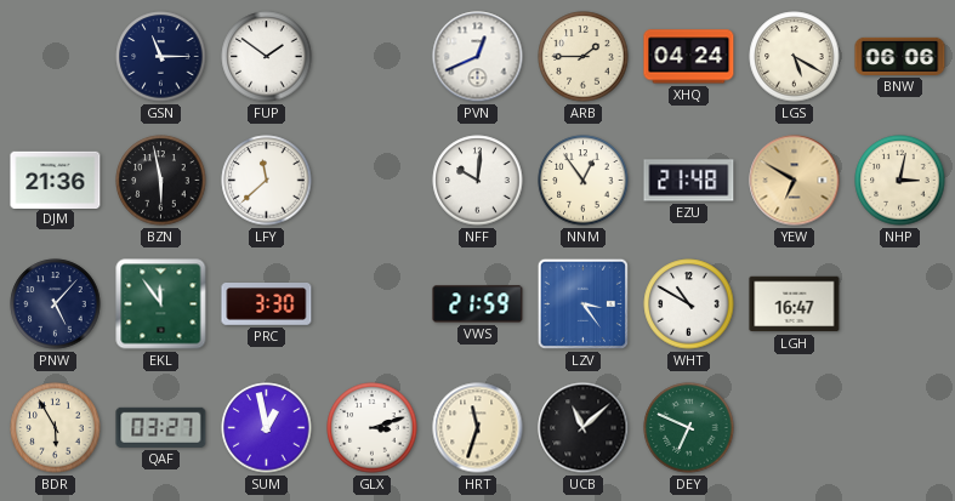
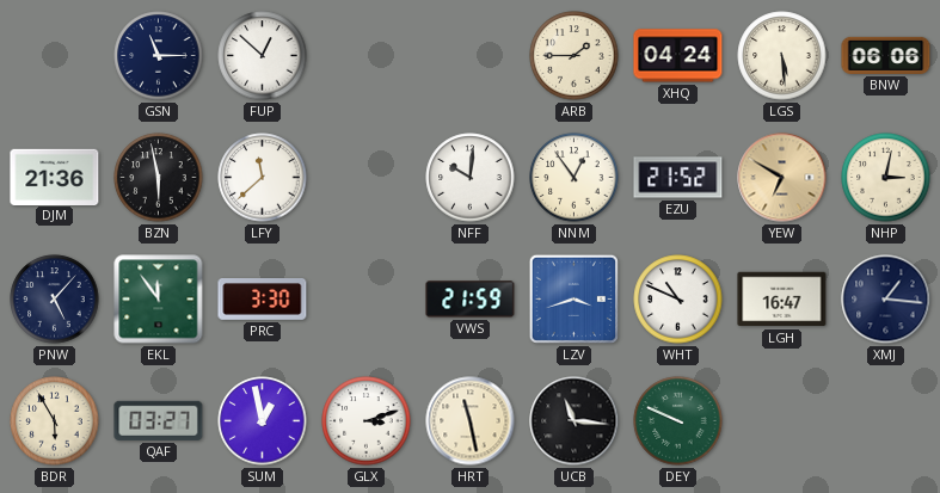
FUP: 1:51 -> 12:52 (263, 56)
PVN: 12:41 -> none (478, 57)
LGS: 5:20 -> 5:29 (782, 56)
EZU: 21:48 -> 21:52 (678, 178)
LZV: 3:24 -> 3:42 (573, 298)
WHT: 10:50 -> 10:49 (678, 300)
XMJ: none -> 1:16 (886, 300)
HRT: 11:33 -> 11:28 (471, 421)
UCB: 11:08 -> 11:16 (575, 421)
DEY: 6:49 -> 9:49 (678, 421)
